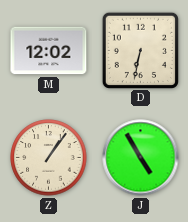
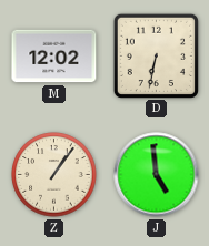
J: 4:55 -> 4:59 (157, 175)
